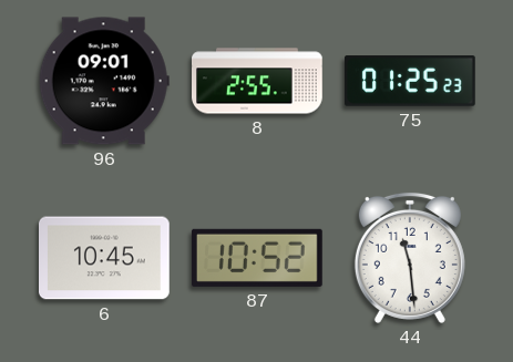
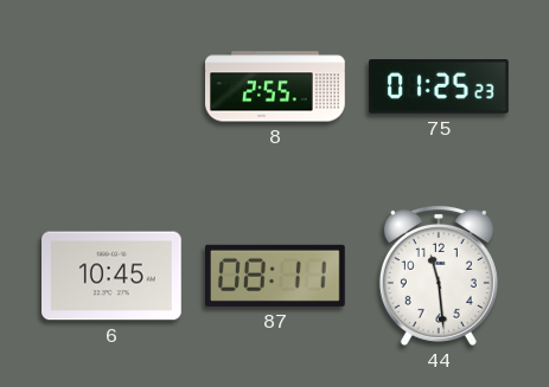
96: 09:01 -> none (104, 81)
87: 10:52 -> 08:11 (275, 276)
